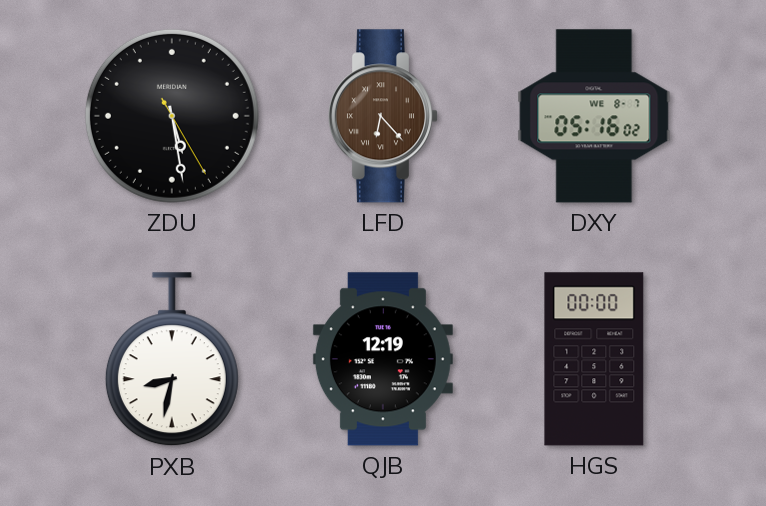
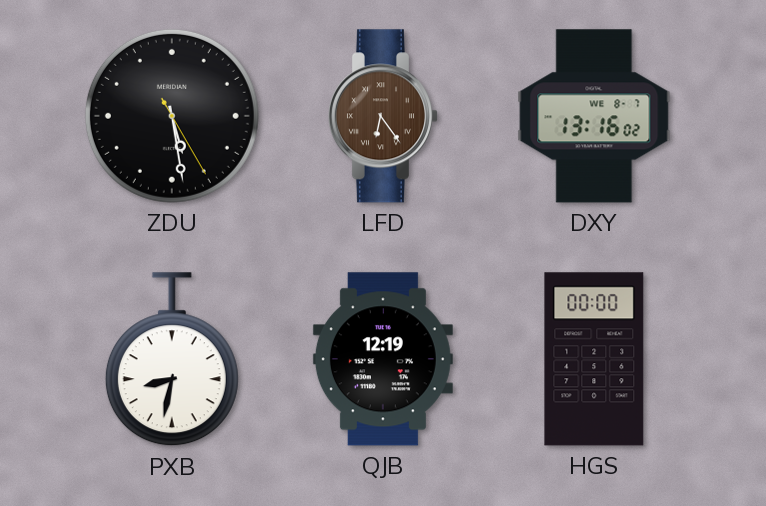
LFD: 6:23 -> 6:24 (382, 116)
DXY: 05:16 -> 13:16 (594, 116)
